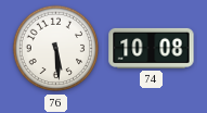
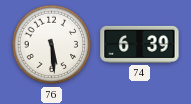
74: 10:08 -> 6:39 (140, 44)
